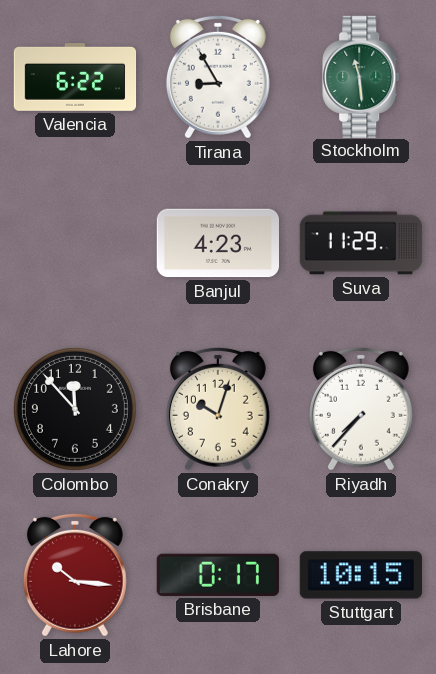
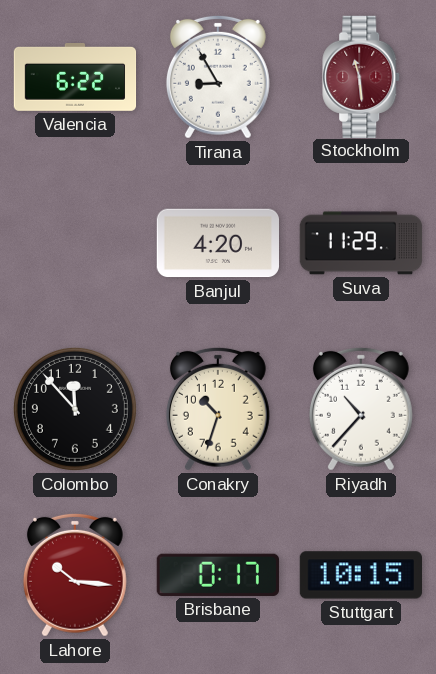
Stockholm dial: green -> burgundy (362, 76)
Banjul: 4:23 -> 4:20 (217, 243)
Conakry: 10:03 -> 10:33 (218, 409)
Riyadh: 7:37 -> 10:37 (361, 409)
